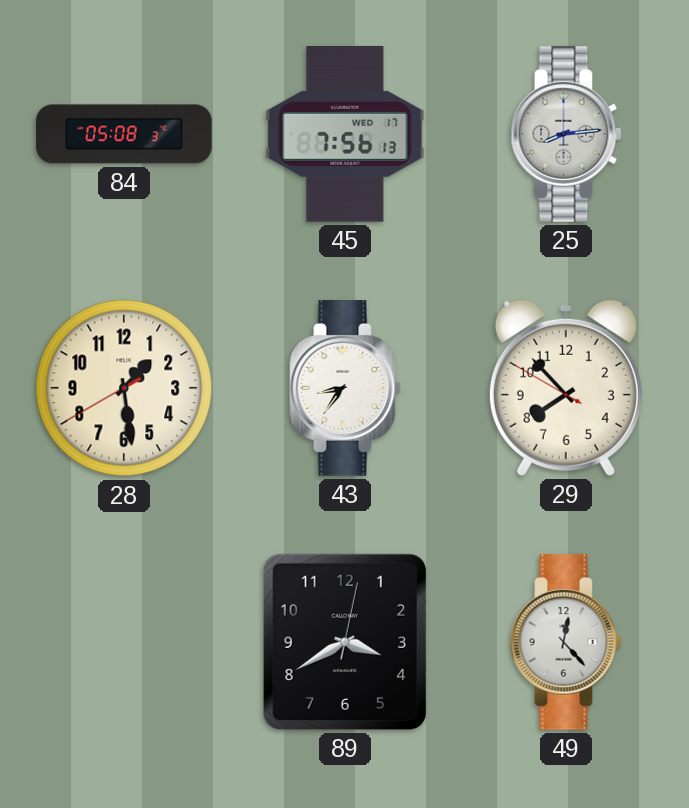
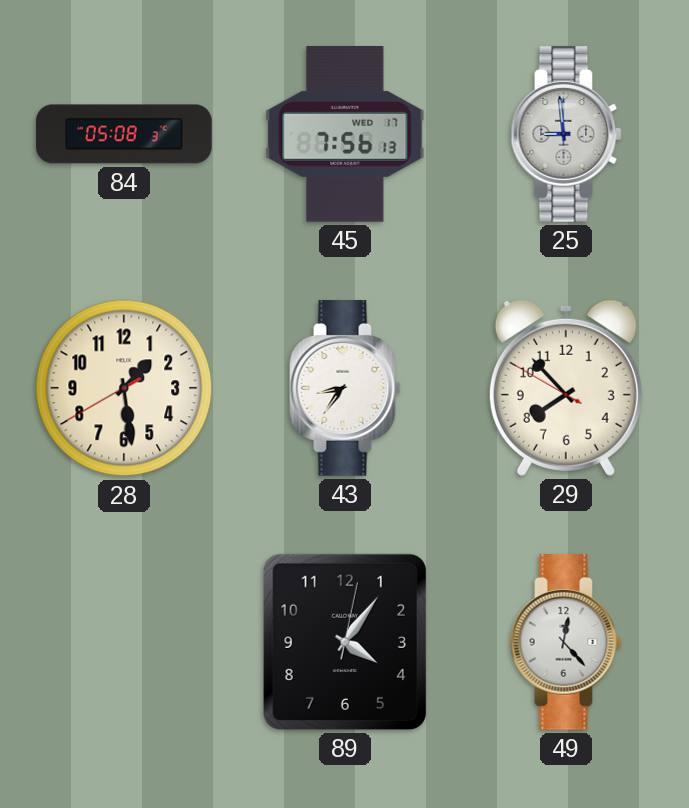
25: 8:14 -> 8:59 (566, 135)
89: 3:40 -> 4:06 (345, 642)
